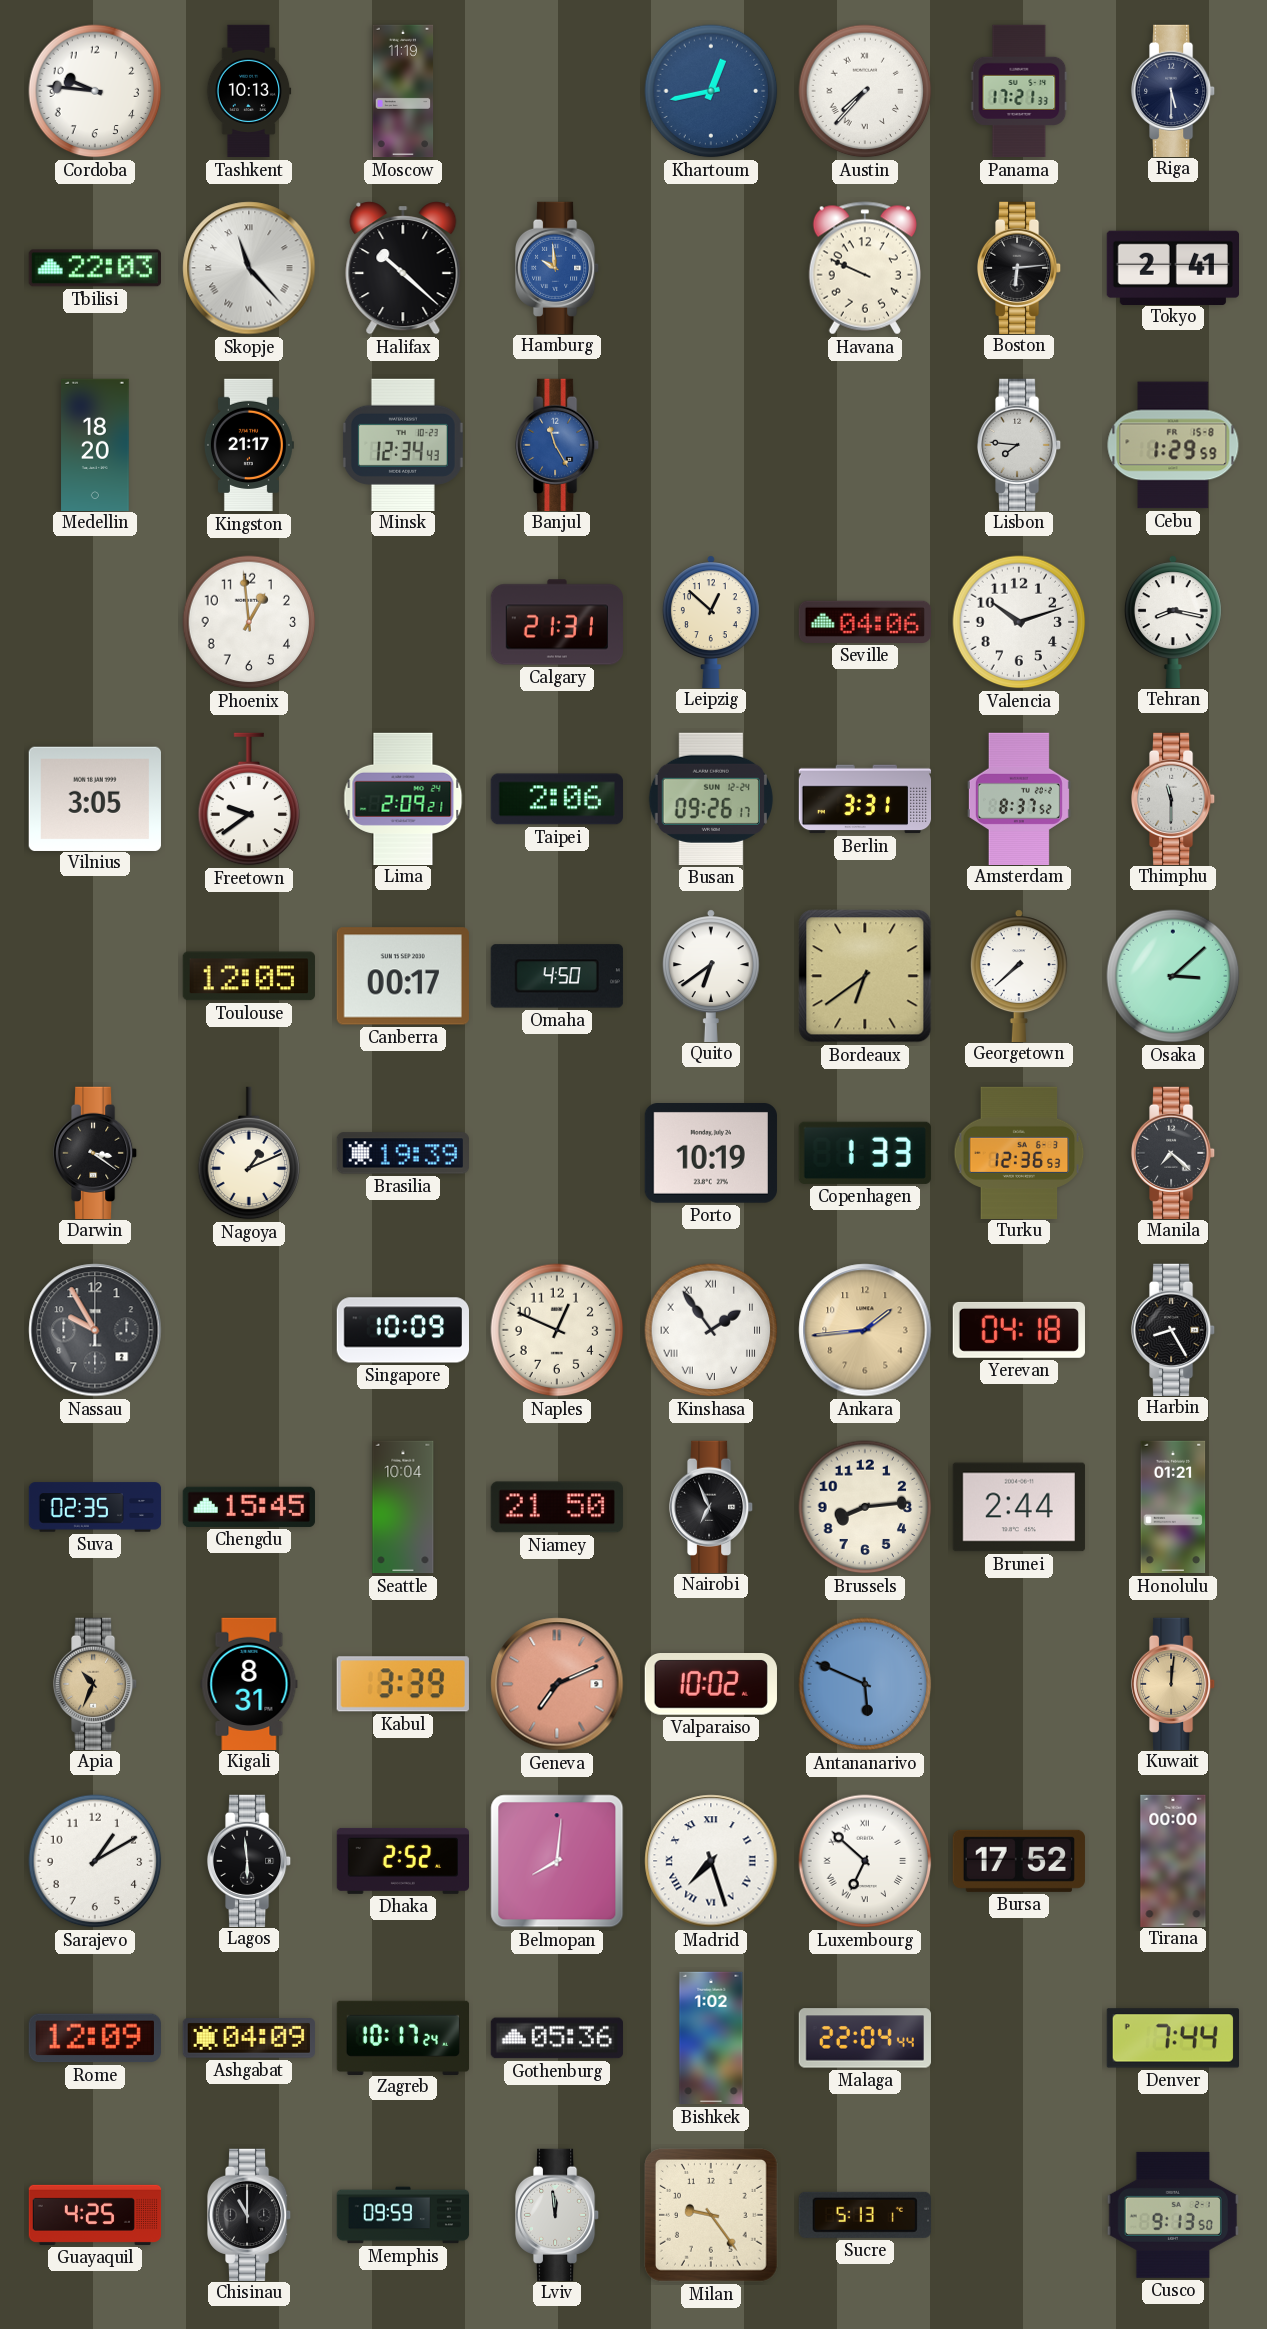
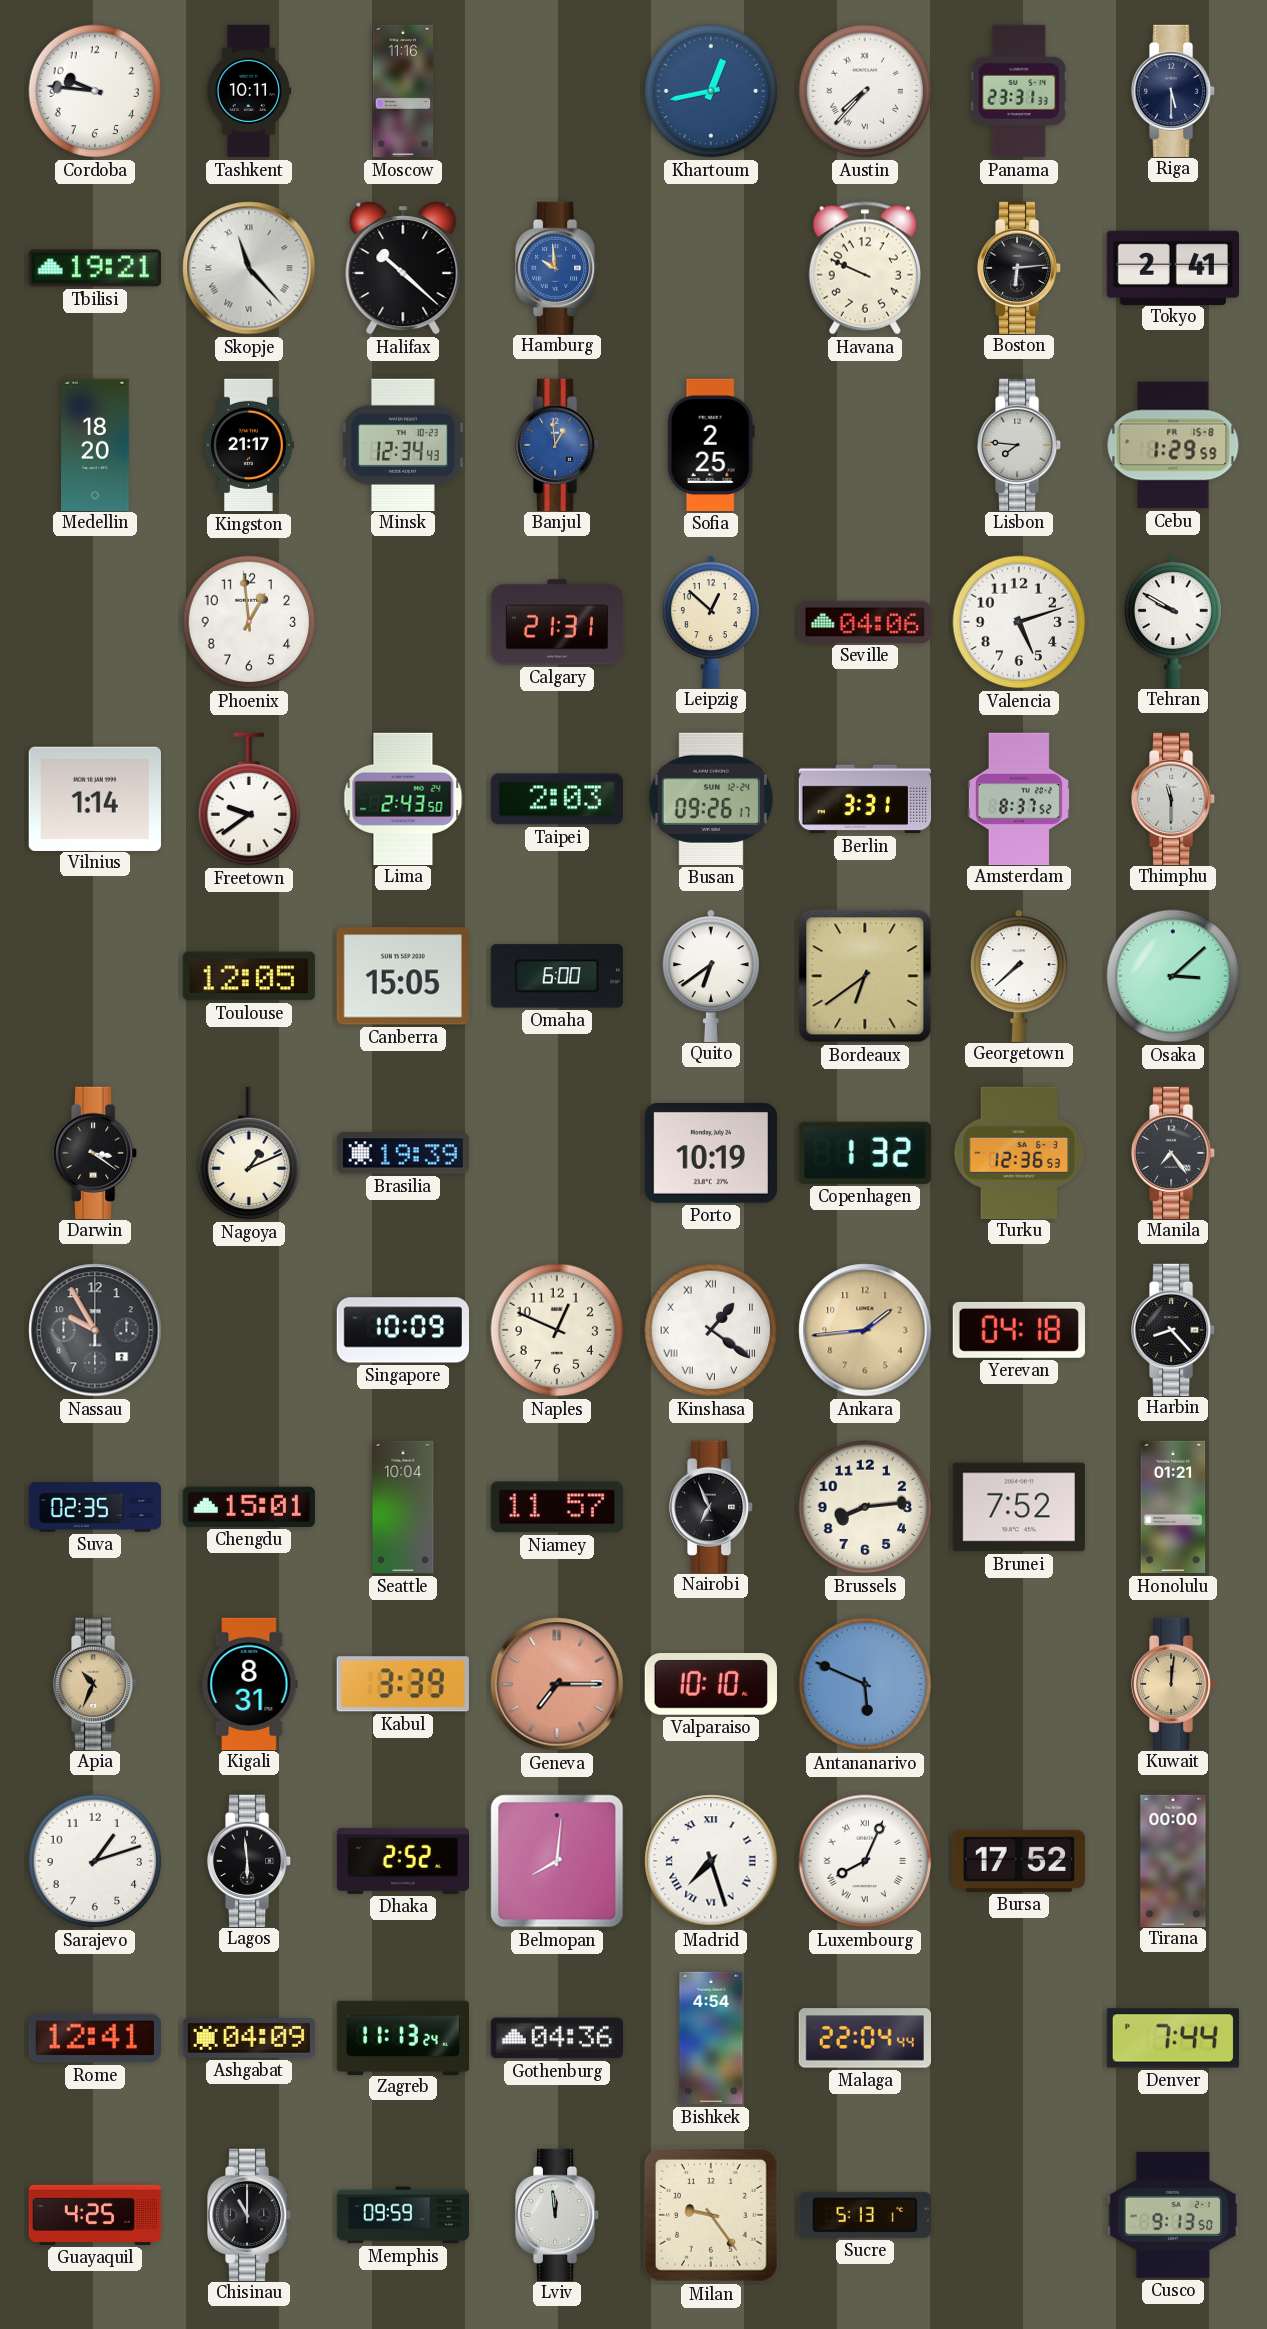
Tashkent: 10:13 -> 10:11 (249, 91)
Moscow: 11:19 -> 11:16 (403, 91)
Panama: 17:21 -> 23:31 (1019, 91)
Tbilisi: 22:03 -> 19:21 (95, 268)
Banjul: 11:25 -> 12:59 (558, 444)
Sofia: none -> 2:25 (711, 445)
Valencia: 10:12 -> 5:12 (1019, 622)
Tehran: 8:17 -> 9:50 (1173, 621)
Vilnius: 3:05 -> 1:14 (95, 798)
Lima: 2:09 -> 2:43 (403, 798)
Taipei: 2:06 -> 2:03 (557, 799)
Canberra: 00:17 -> 15:05 (403, 976)
Omaha: 4:50 -> 6:00 (557, 976)
Copenhagen: 1:33 -> 1:32 (865, 1153)
Manila: 7:22 -> 7:24 (1174, 1152)
Kinshasa: 1:54 -> 1:21 (711, 1330)
Harbin: 8:25 -> 8:23 (1174, 1329)
Chengdu: 15:45 -> 15:01 (249, 1507)
Niamey: 21:50 -> 11:57 (557, 1507)
Brunei: 2:44 -> 7:52 (1019, 1507)
Geneva: 7:11 -> 7:15 (557, 1684)
Valparaiso: 10:02 -> 10:10 (711, 1685)
Sarajevo: 1:10 -> 1:12 (95, 1861)
Luxembourg: 6:52 -> 8:04 (865, 1861)
Rome: 12:09 -> 12:41 (95, 2038)
Zagreb: 10:17 -> 11:13 (402, 2037)
Gothenburg: 05:36 -> 04:36 (557, 2038)
Bishkek: 1:02 -> 4:54 (711, 2038)
